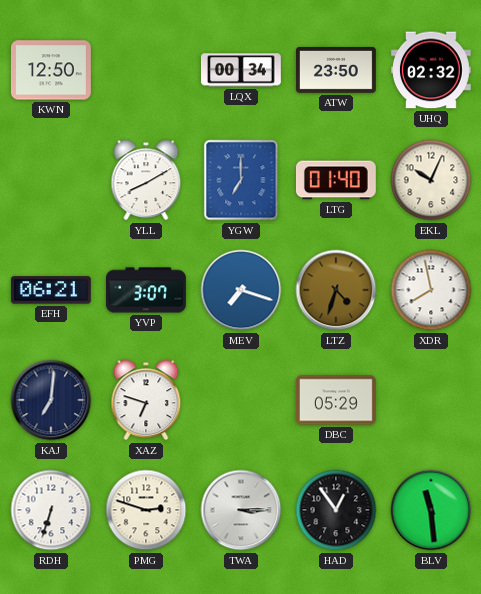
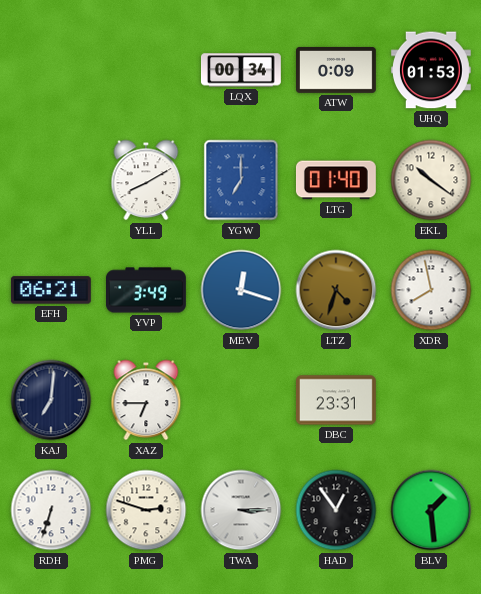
KWN: 12:50 -> none (51, 70)
ATW: 23:50 -> 0:09 (337, 70)
UHQ: 02:32 -> 01:53 (431, 70)
EKL: 10:04 -> 10:21 (431, 180)
YVP: 3:07 -> 3:49 (147, 290)
MEV: 7:18 -> 12:18 (241, 290)
XAZ: 6:48 -> 6:45 (146, 400)
DBC: 05:29 -> 23:31 (336, 400)
BLV: 11:29 -> 1:29 (431, 510)
